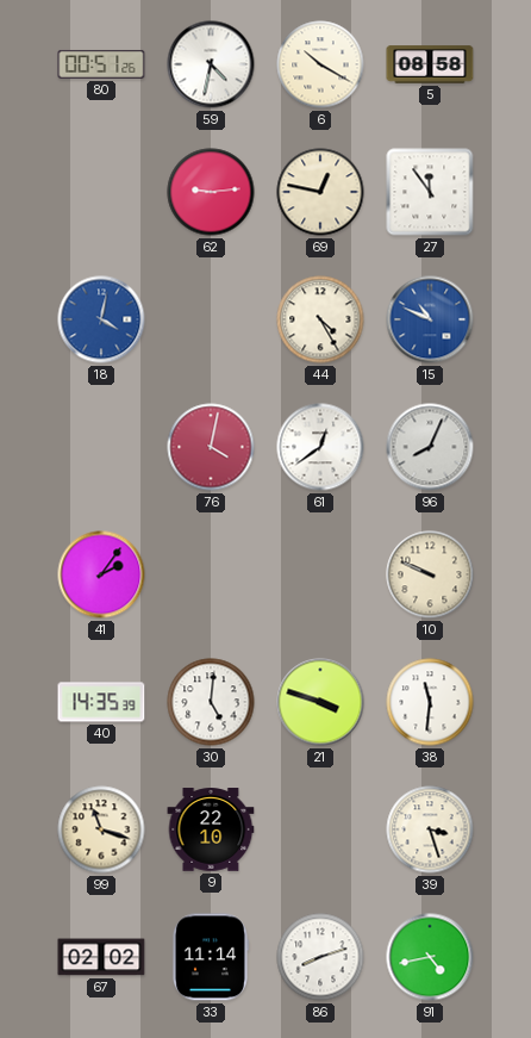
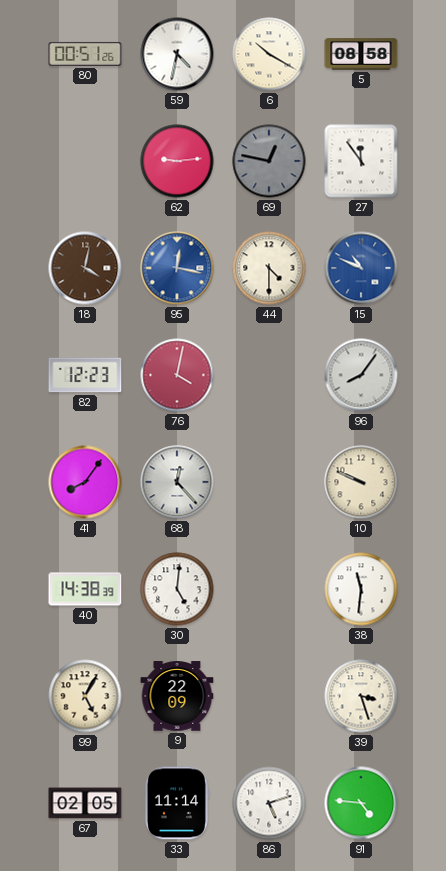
69 dial: cream -> grey (269, 161)
18 dial: blue -> brown (85, 268)
95: none -> 12:17 (177, 268)
44: 4:25 -> 4:30 (269, 268)
82: none -> 12:23 (85, 375)
61: 12:39 -> none (320, 447)
96: 8:04 -> 8:06 (361, 375)
41: 2:06 -> 8:06 (85, 482)
68: none -> 12:23 (177, 482)
40: 14:35 -> 14:38 (85, 589)
21: 3:48 -> none (320, 702)
99: 11:18 -> 5:05 (85, 696)
9: 22:10 -> 22:09 (177, 696)
67: 02:02 -> 02:05 (85, 803)
86: 8:12 -> 5:12 (269, 803)
91: 4:43 -> 4:46 (361, 803)
